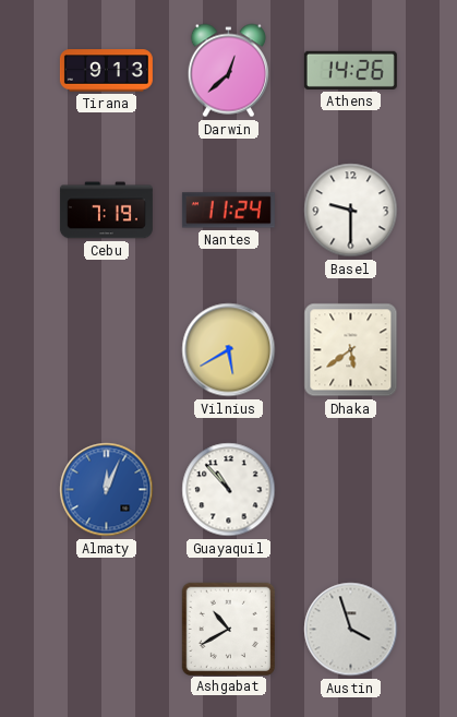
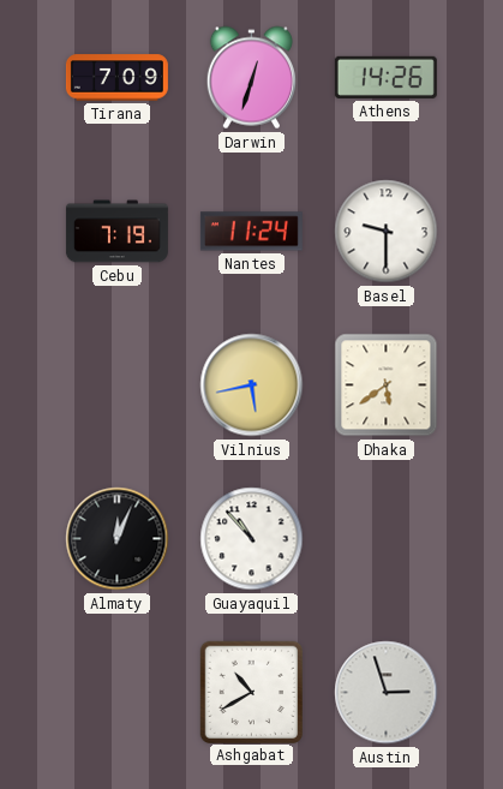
Tirana: 9:13 -> 7:09 (116, 78)
Darwin: 12:38 -> 12:33 (251, 78)
Vilnius: 5:40 -> 5:43 (252, 385)
Almaty dial: blue -> black (118, 539)
Austin: 3:57 -> 2:57 (387, 693)
